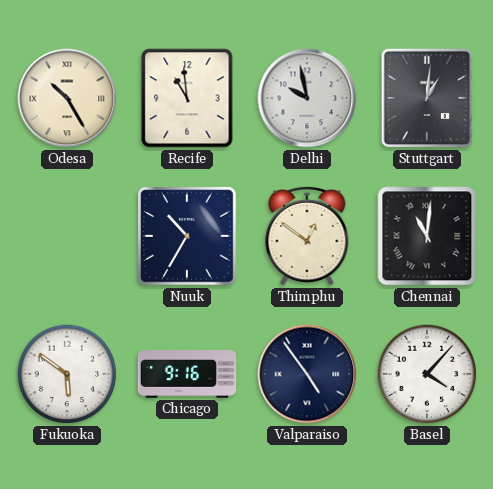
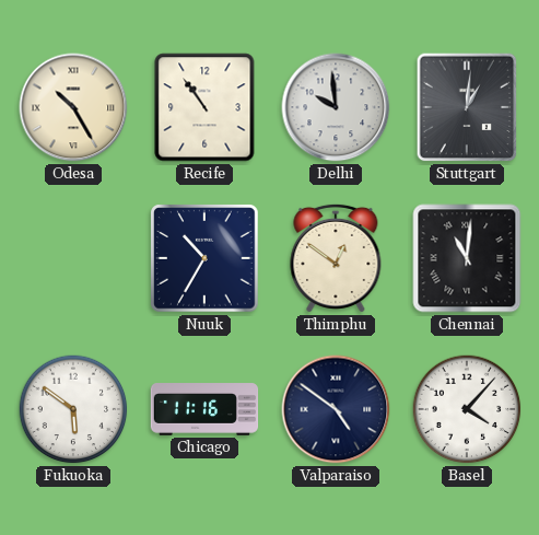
Recife: 10:59 -> 10:54 (204, 107)
Delhi: 9:58 -> 9:59 (336, 107)
Chicago: 9:16 -> 11:16 (204, 409)
Valparaiso: 4:54 -> 4:51 (336, 409)
